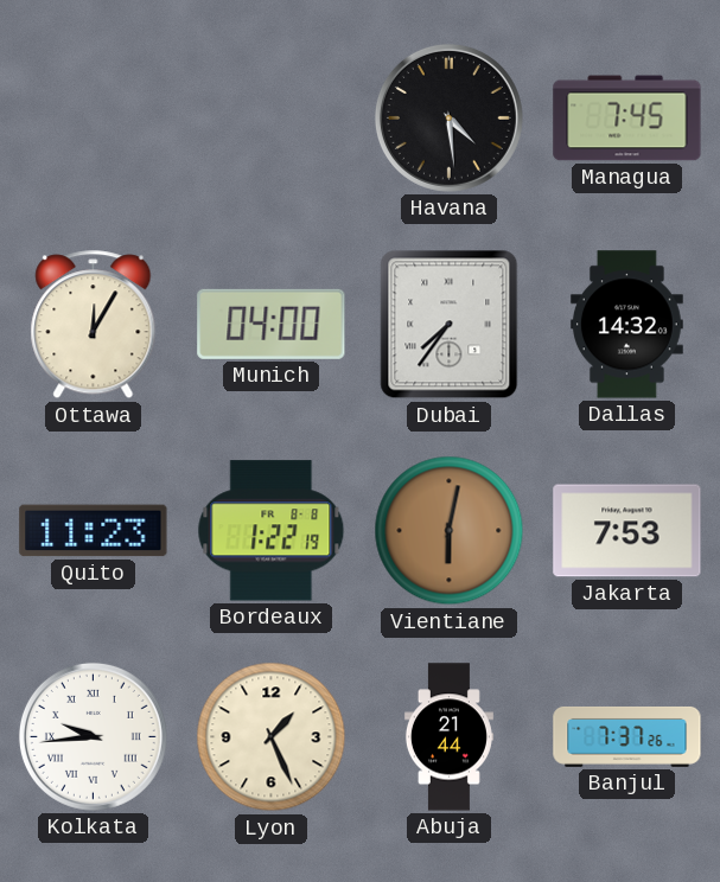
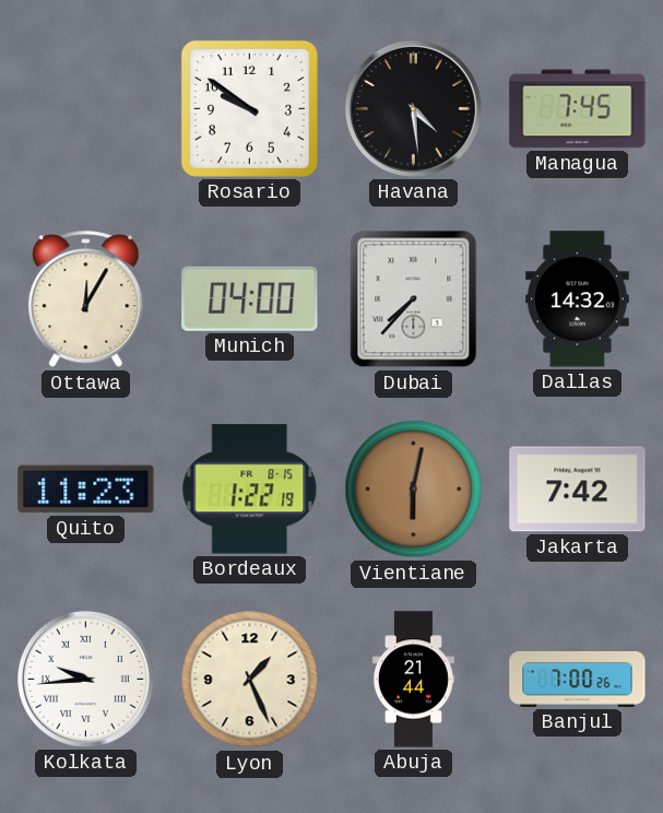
Rosario: none -> 9:51 (249, 108)
Dubai: 7:36 -> 7:37 (414, 299)
Bordeaux date: FR 8-8 -> FR 8-15 (250, 490)
Jakarta: 7:53 -> 7:42 (578, 490)
Banjul: 7:37 -> 7:00 (578, 679)
